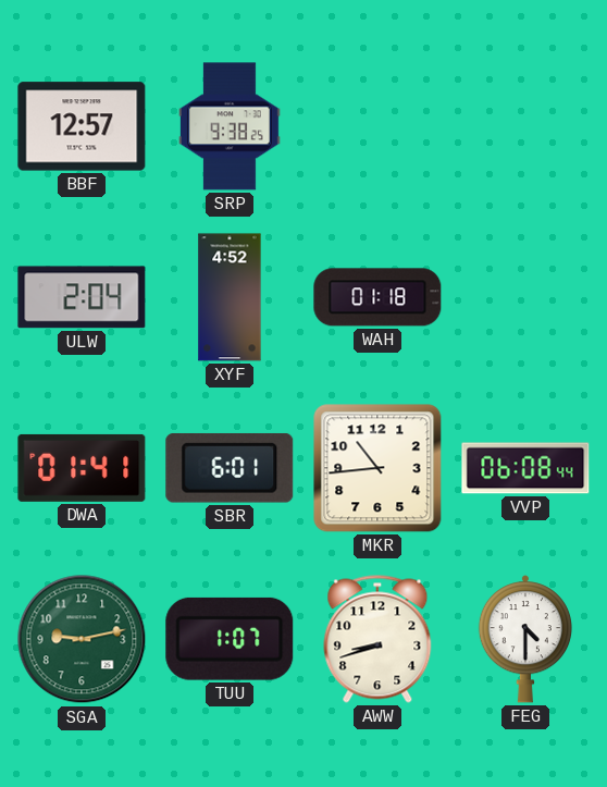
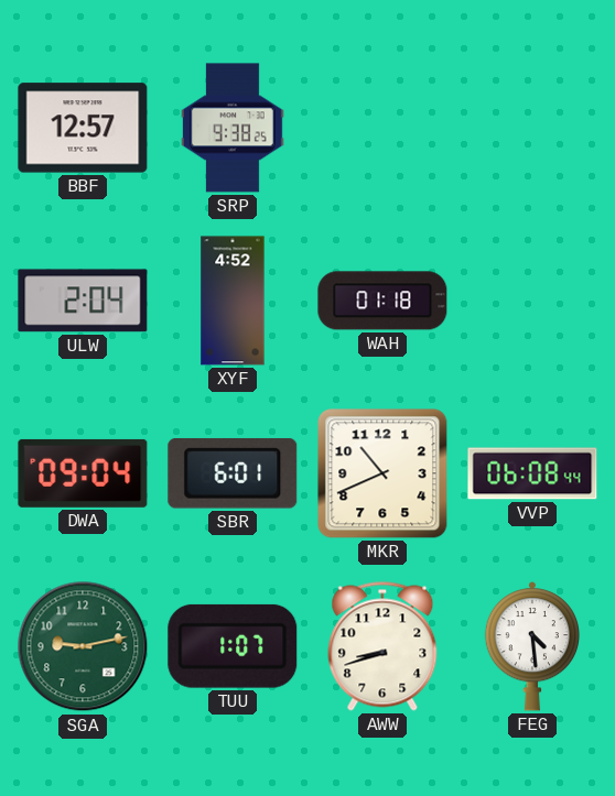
DWA: 01:41 -> 09:04 (83, 473)
MKR: 10:44 -> 10:41 (382, 473)
FEG: 4:30 -> 4:29 (531, 646)
